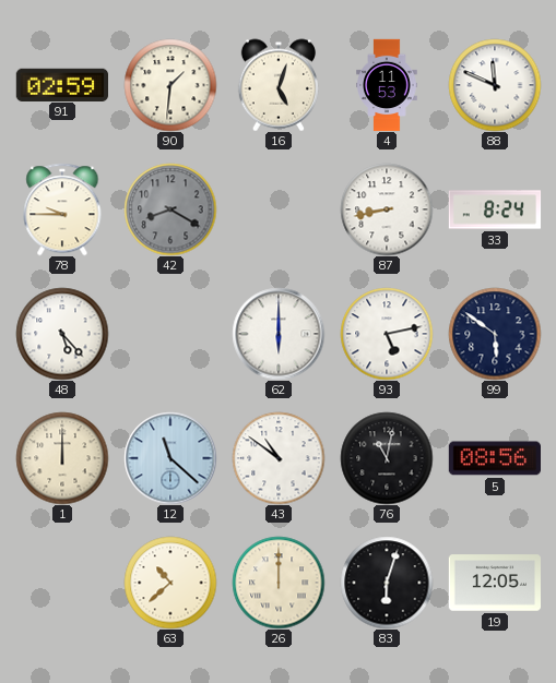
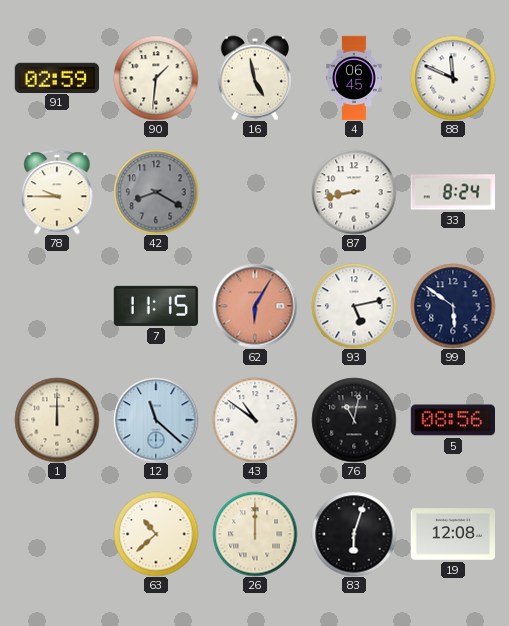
16: 5:03 -> 4:58 (255, 78)
4: 11:53 -> 06:45 (354, 78)
48: 5:23 -> none (62, 334)
7: none -> 11:15 (156, 306)
62: 6:00 -> 6:05 (255, 306)
62 dial: white -> salmon (255, 306)
19: 12:05 -> 12:08 (452, 534)
